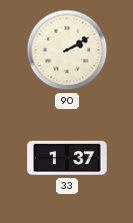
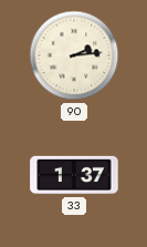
90: 2:10 -> 2:14 (74, 55)
